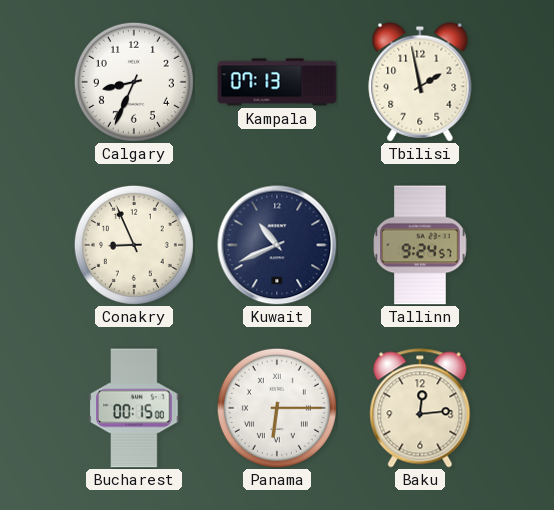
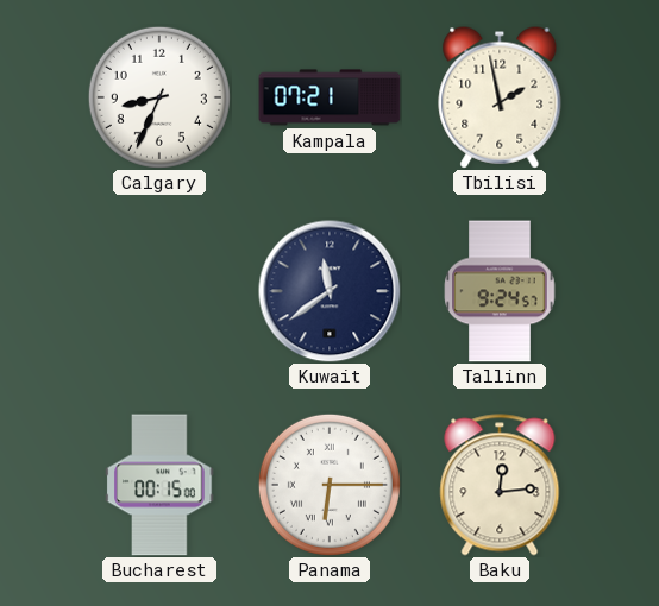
Kampala: 07:13 -> 07:21 (329, 97)
Conakry: 8:56 -> none (134, 245)
Kuwait: 10:41 -> 11:39 (329, 291)
